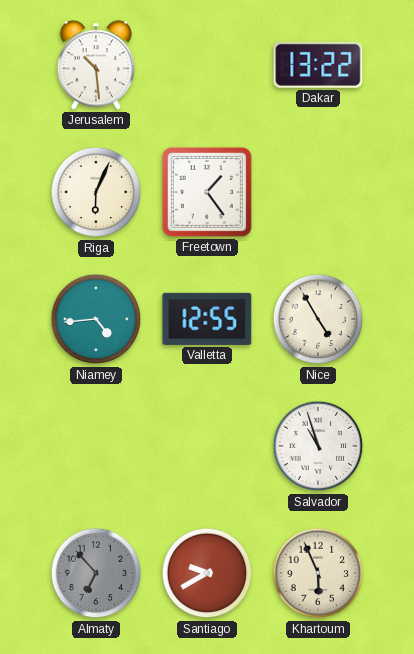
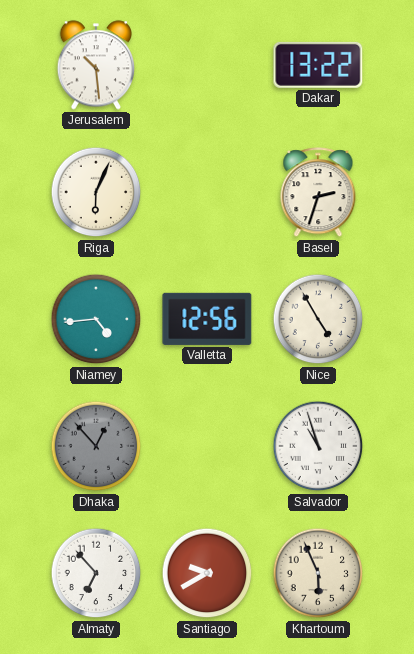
Freetown: 1:24 -> none (207, 192)
Basel: none -> 2:33 (318, 193)
Valletta: 12:55 -> 12:56 (207, 319)
Dhaka: none -> 12:53 (96, 446)
Almaty dial: grey -> white (96, 573)
